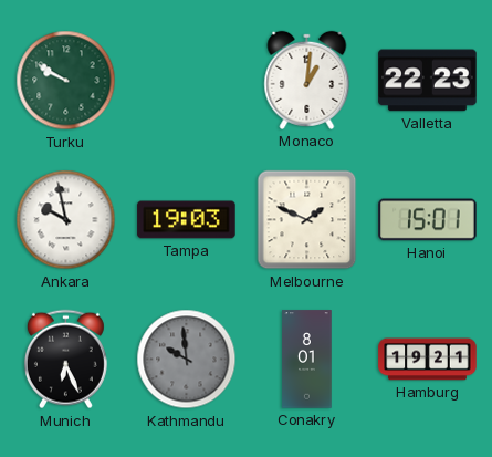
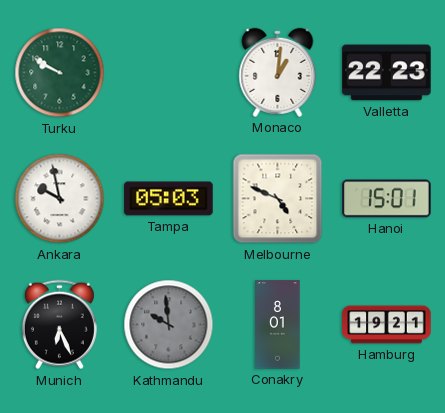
Tampa: 19:03 -> 05:03 (169, 199)
Melbourne: 1:49 -> 4:49 (278, 199)
